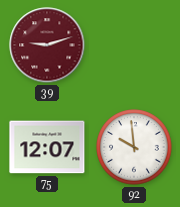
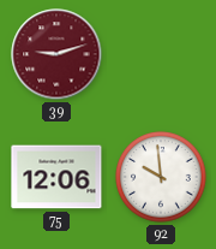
75: 12:07 -> 12:06 (56, 177)
